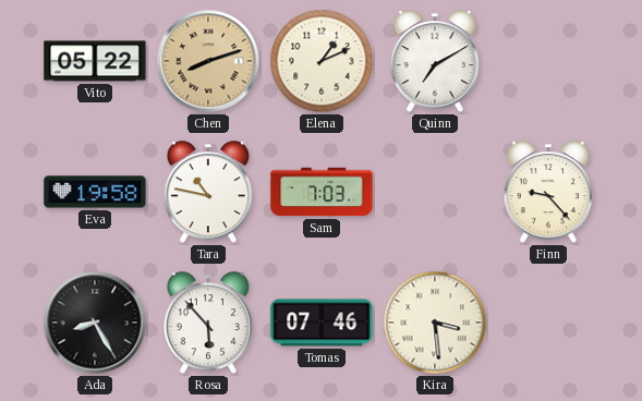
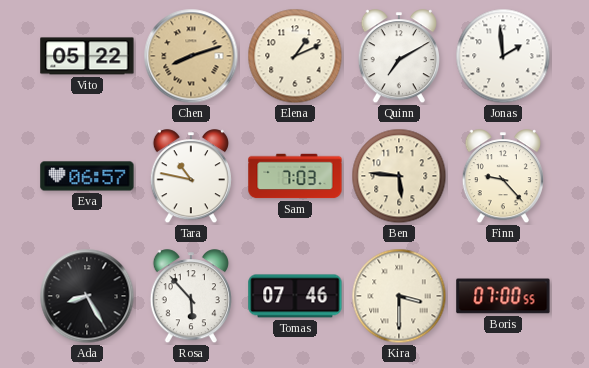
Jonas: none -> 1:59 (503, 56)
Eva: 19:58 -> 06:57 (87, 176)
Ben: none -> 5:46 (399, 176)
Kira: 3:29 -> 3:30 (399, 296)
Boris: none -> 07:00 (503, 296)
